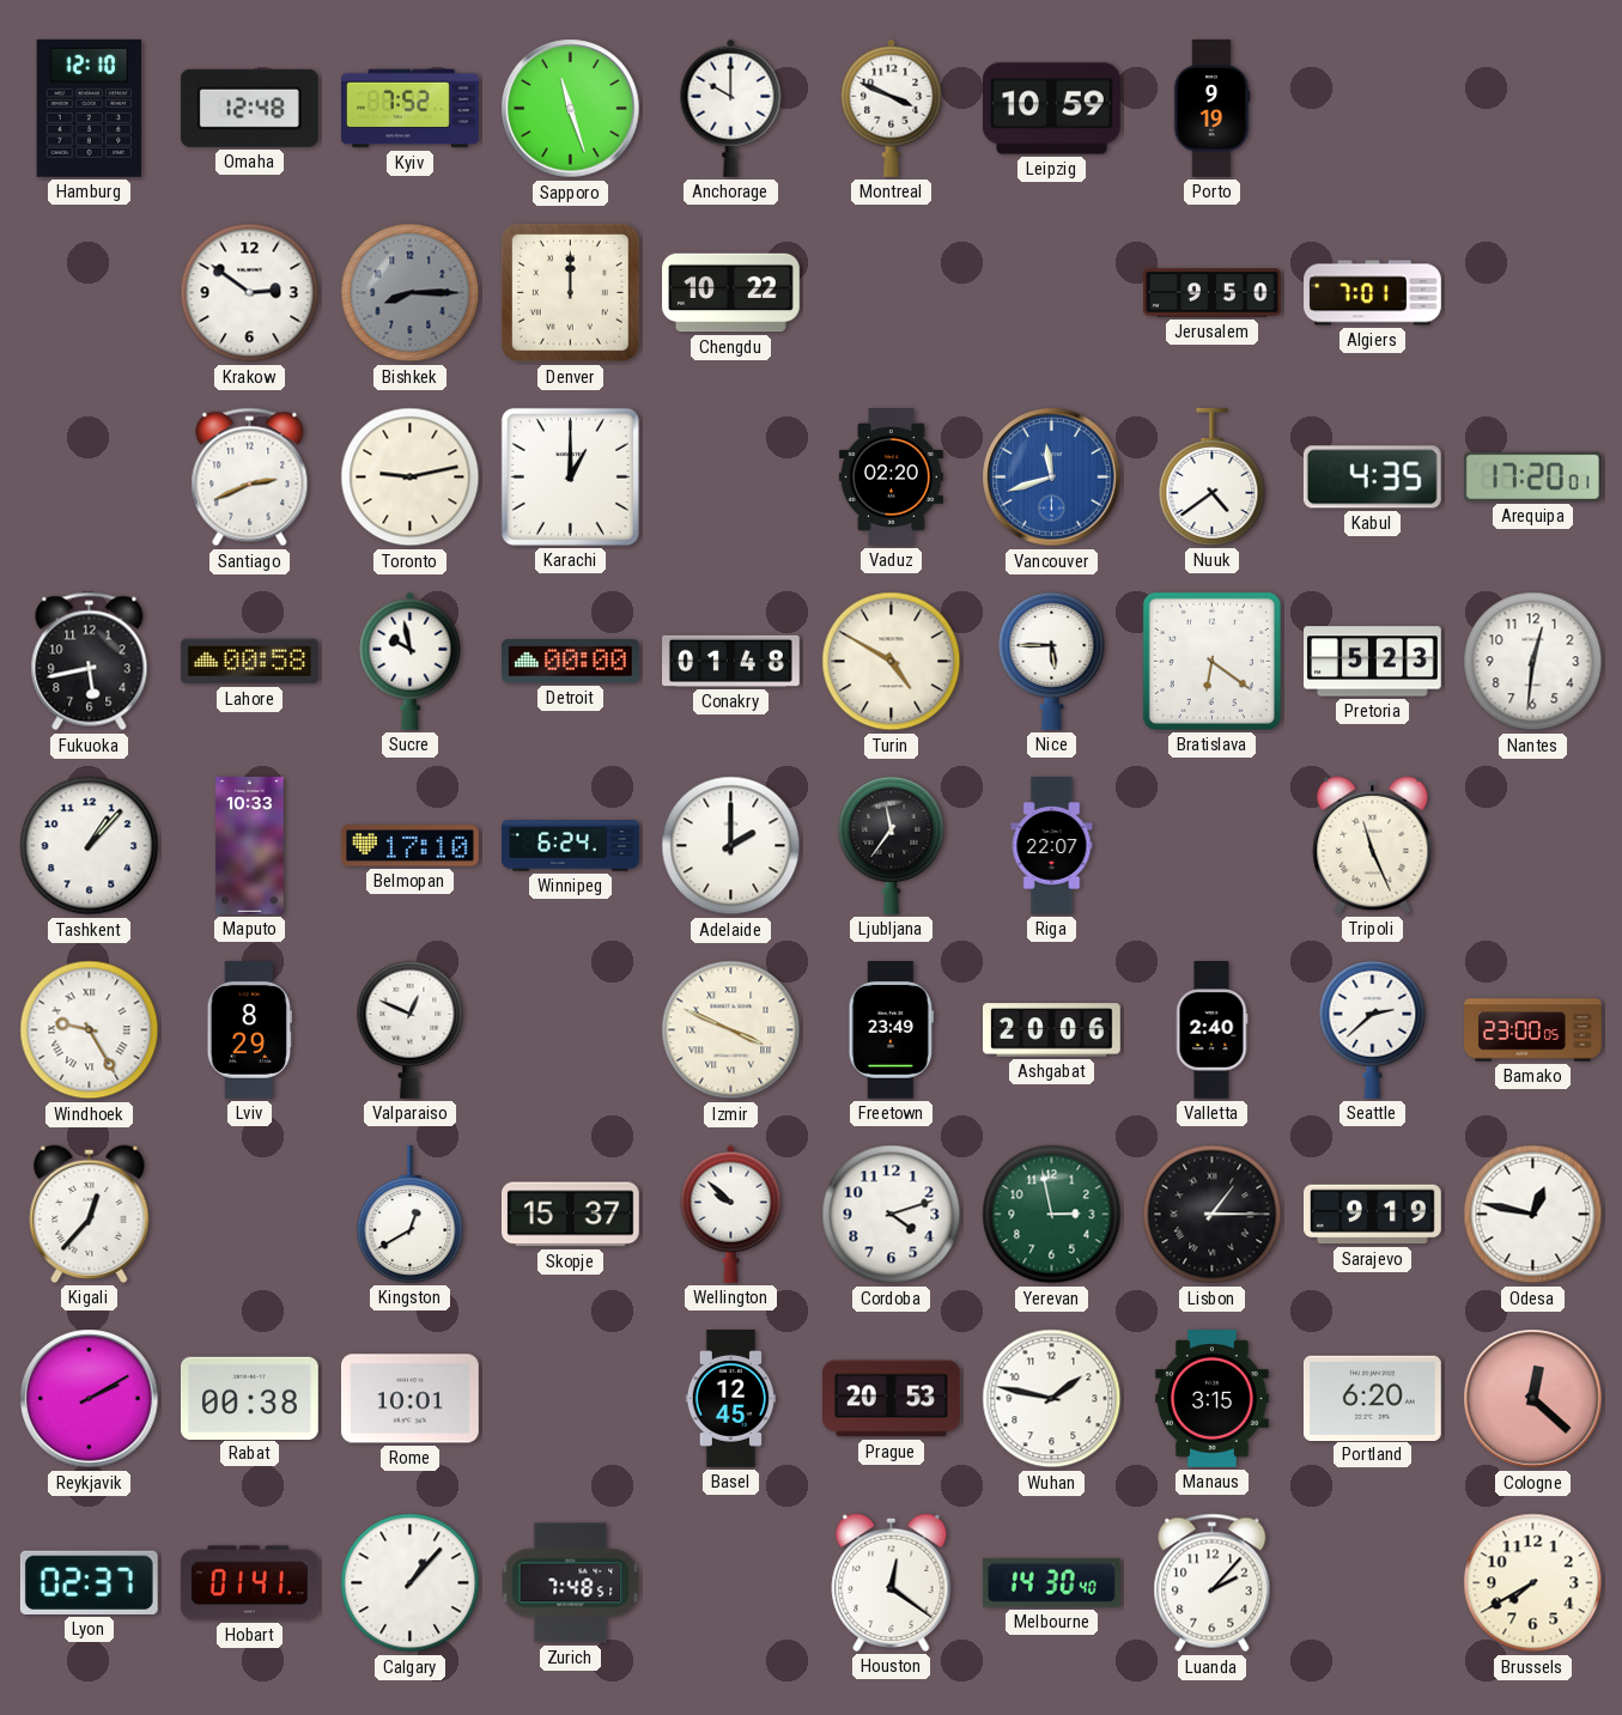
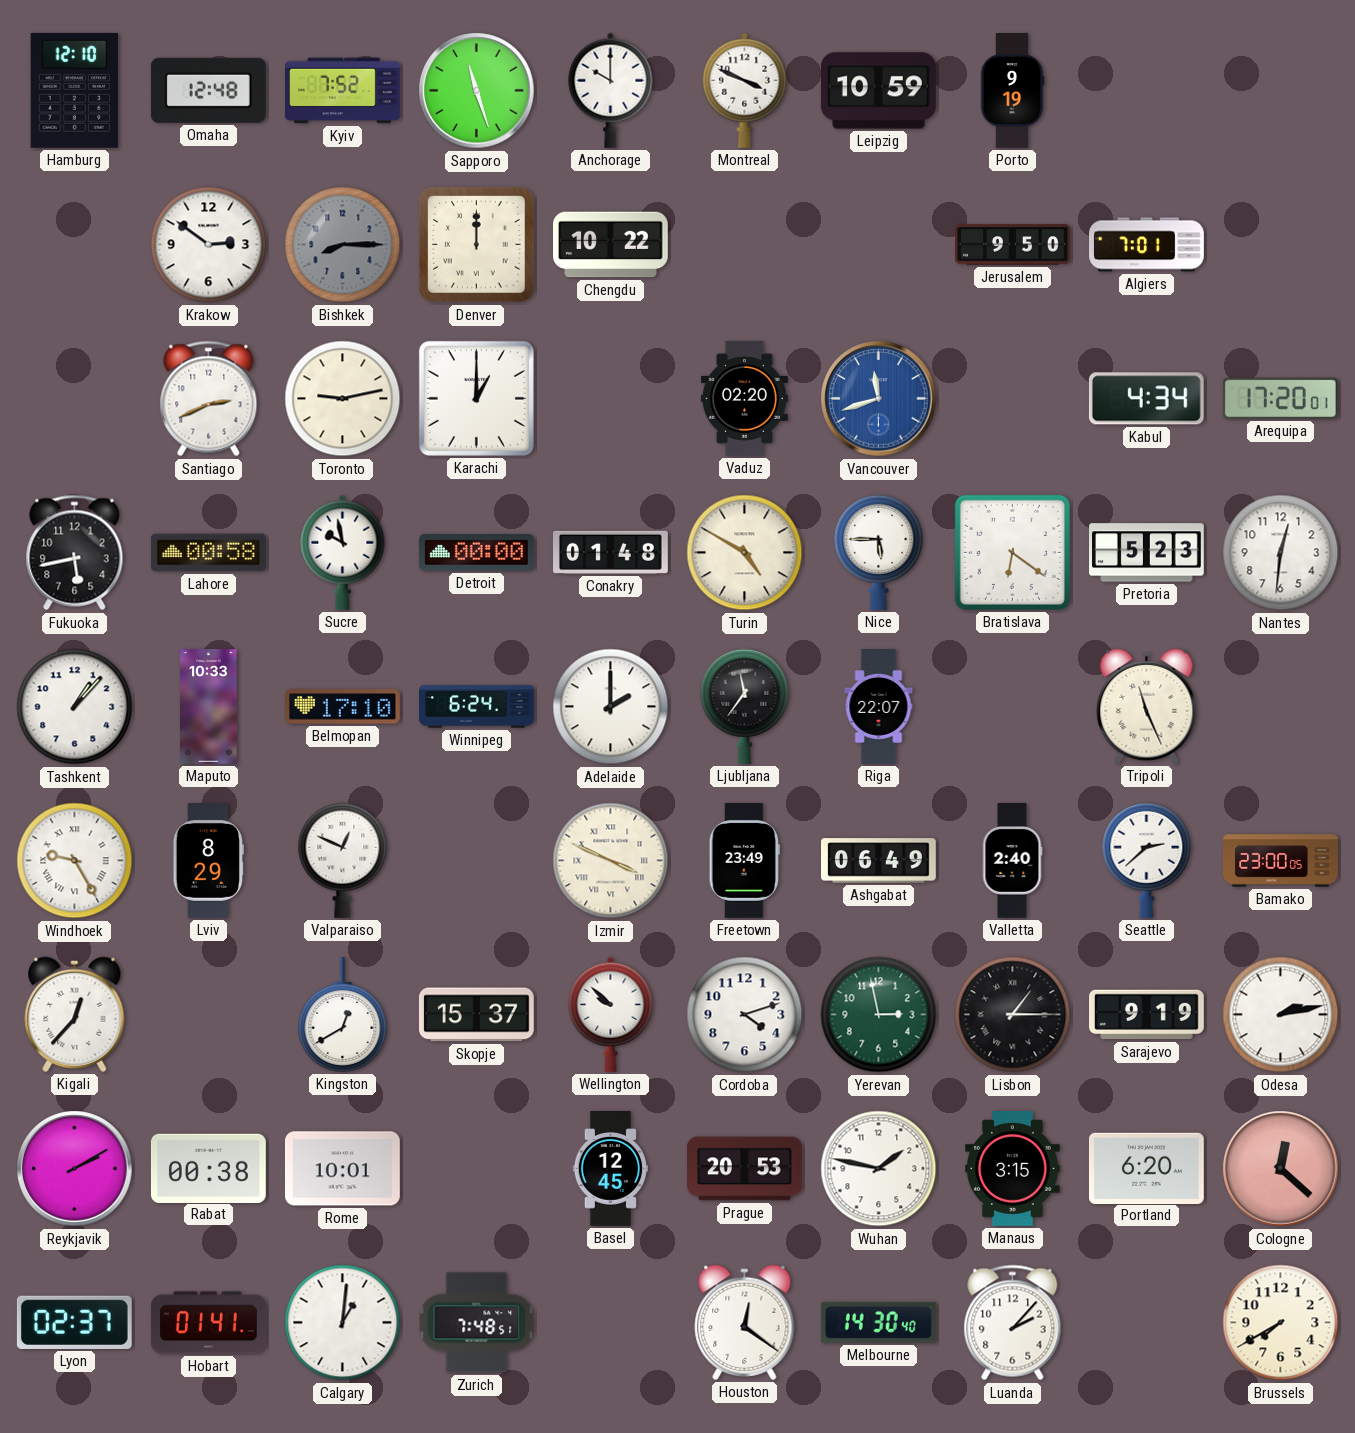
Nuuk: 4:39 -> none (1213, 476)
Kabul: 4:35 -> 4:34 (1146, 399)
Ashgabat: 20:06 -> 06:49 (879, 861)
Odesa: 12:47 -> 2:13 (1281, 1015)
Calgary: 1:07 -> 1:01 (343, 1323)
